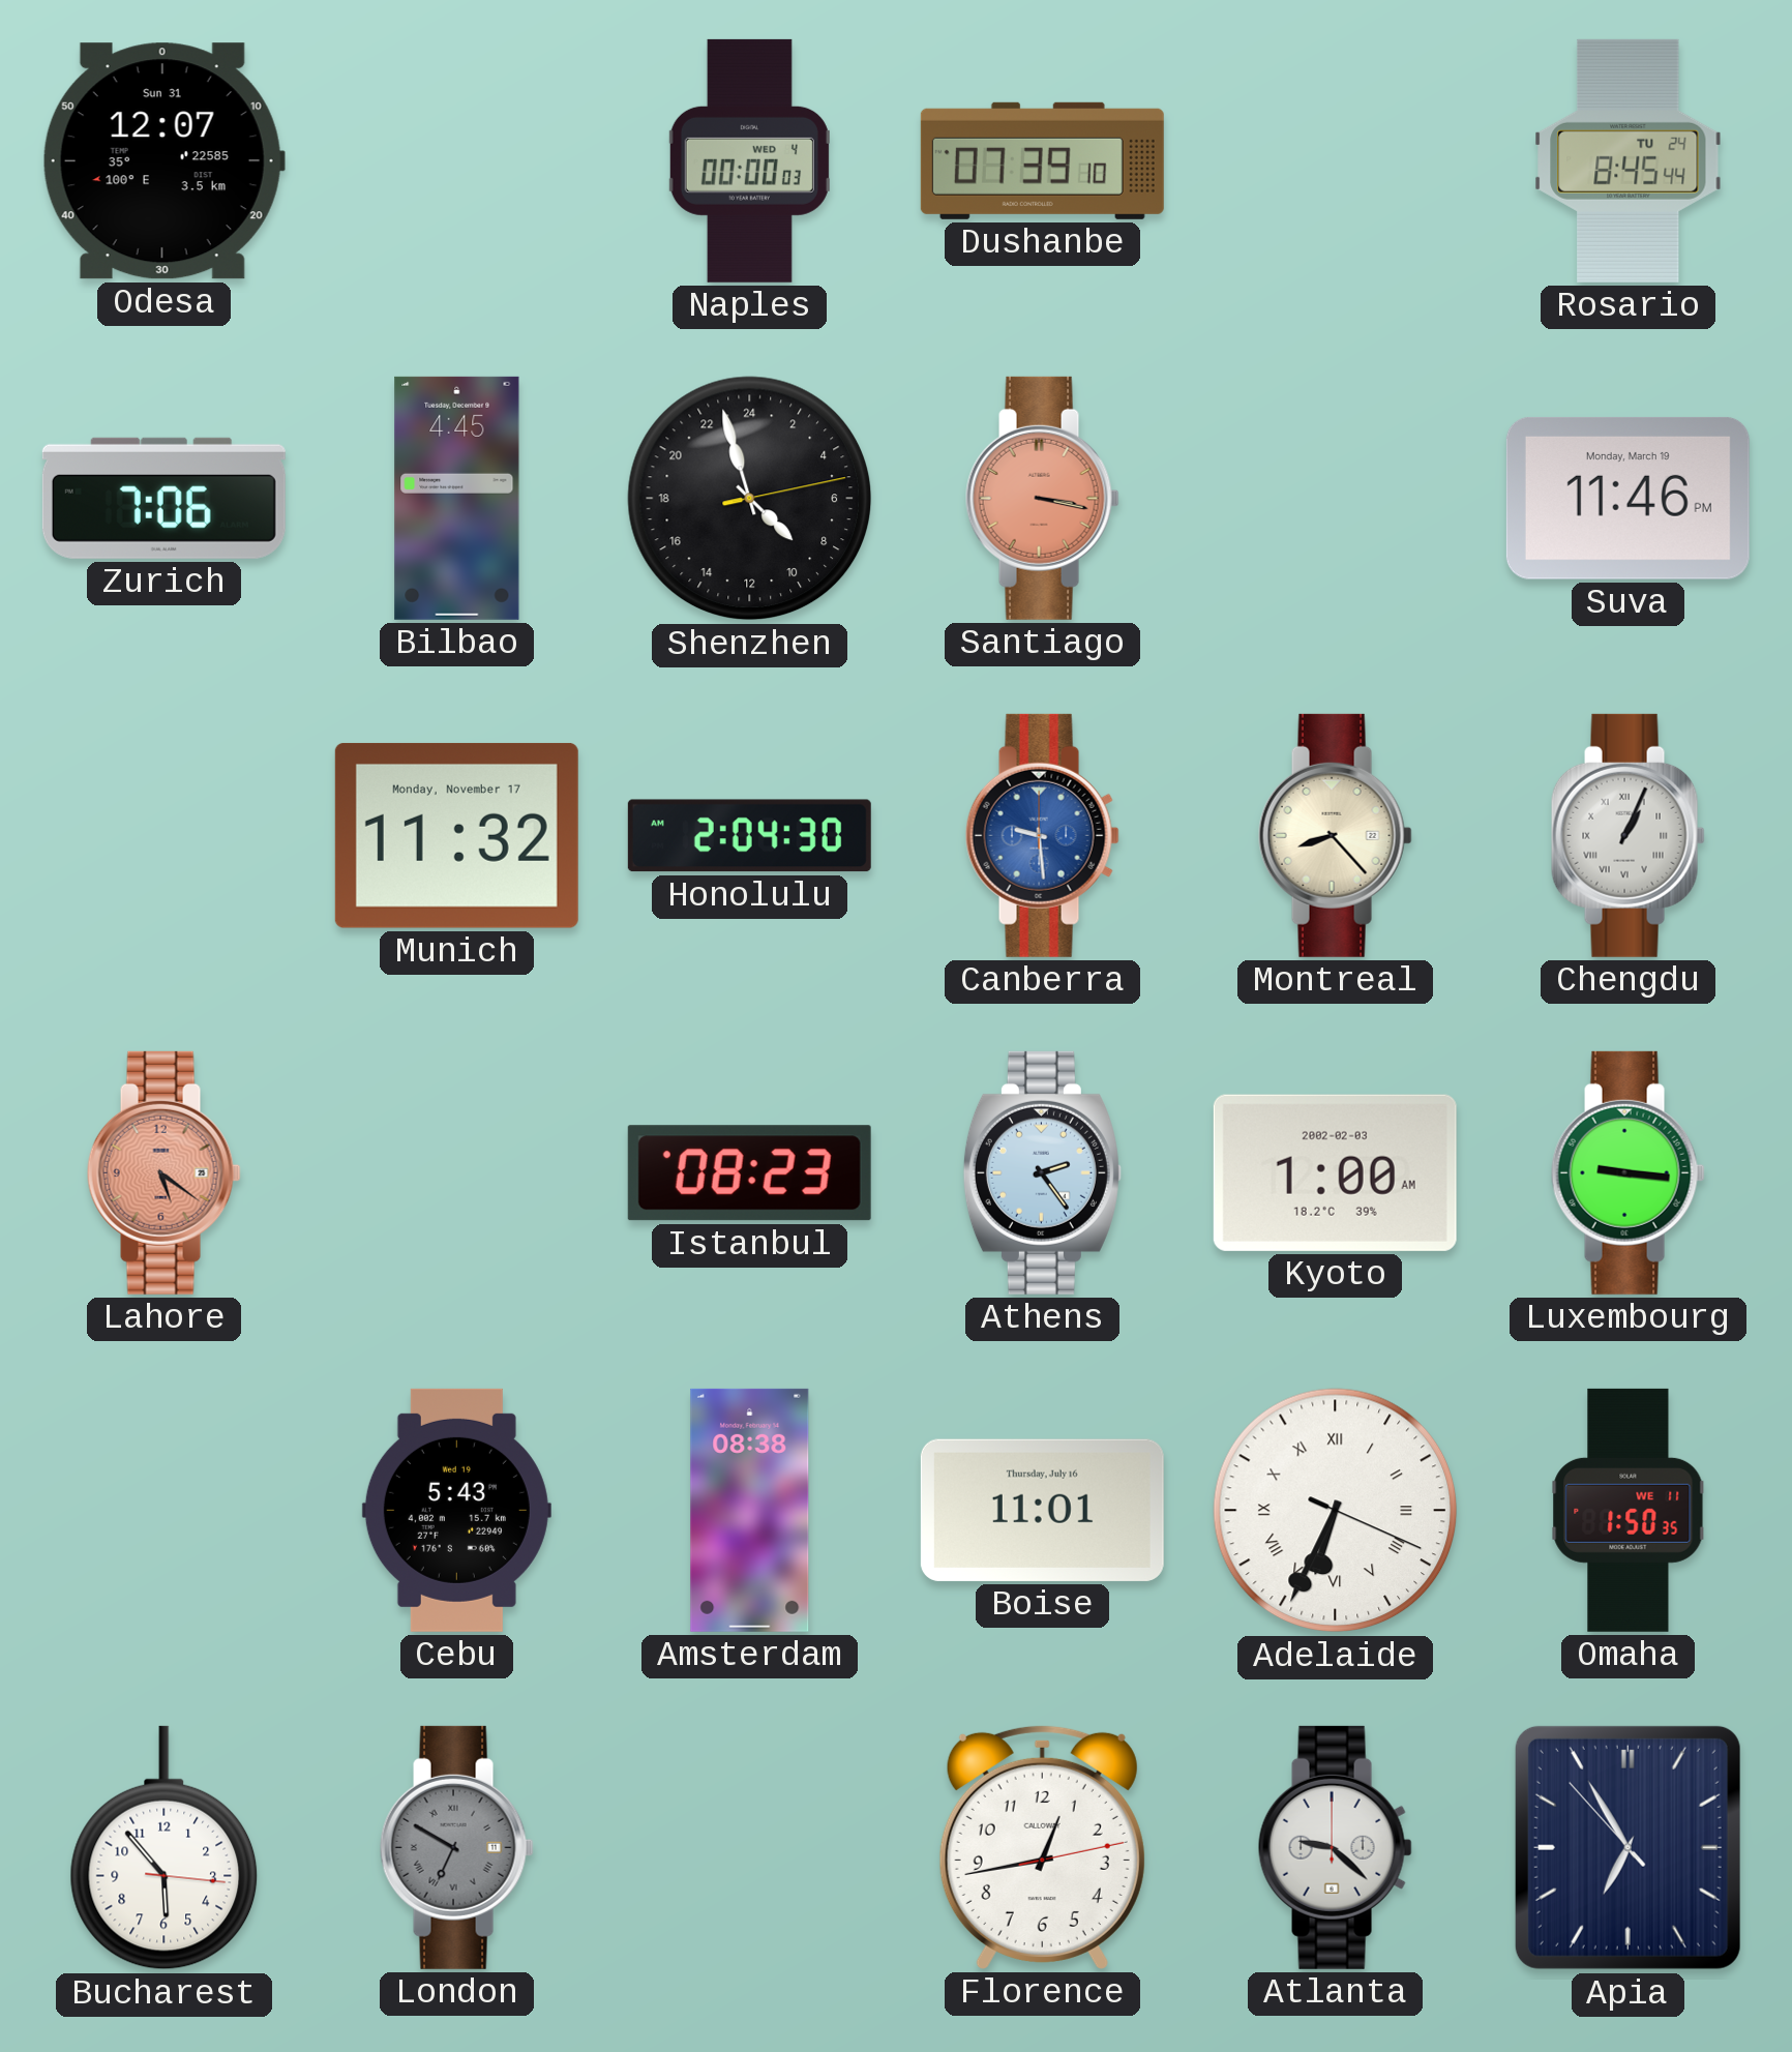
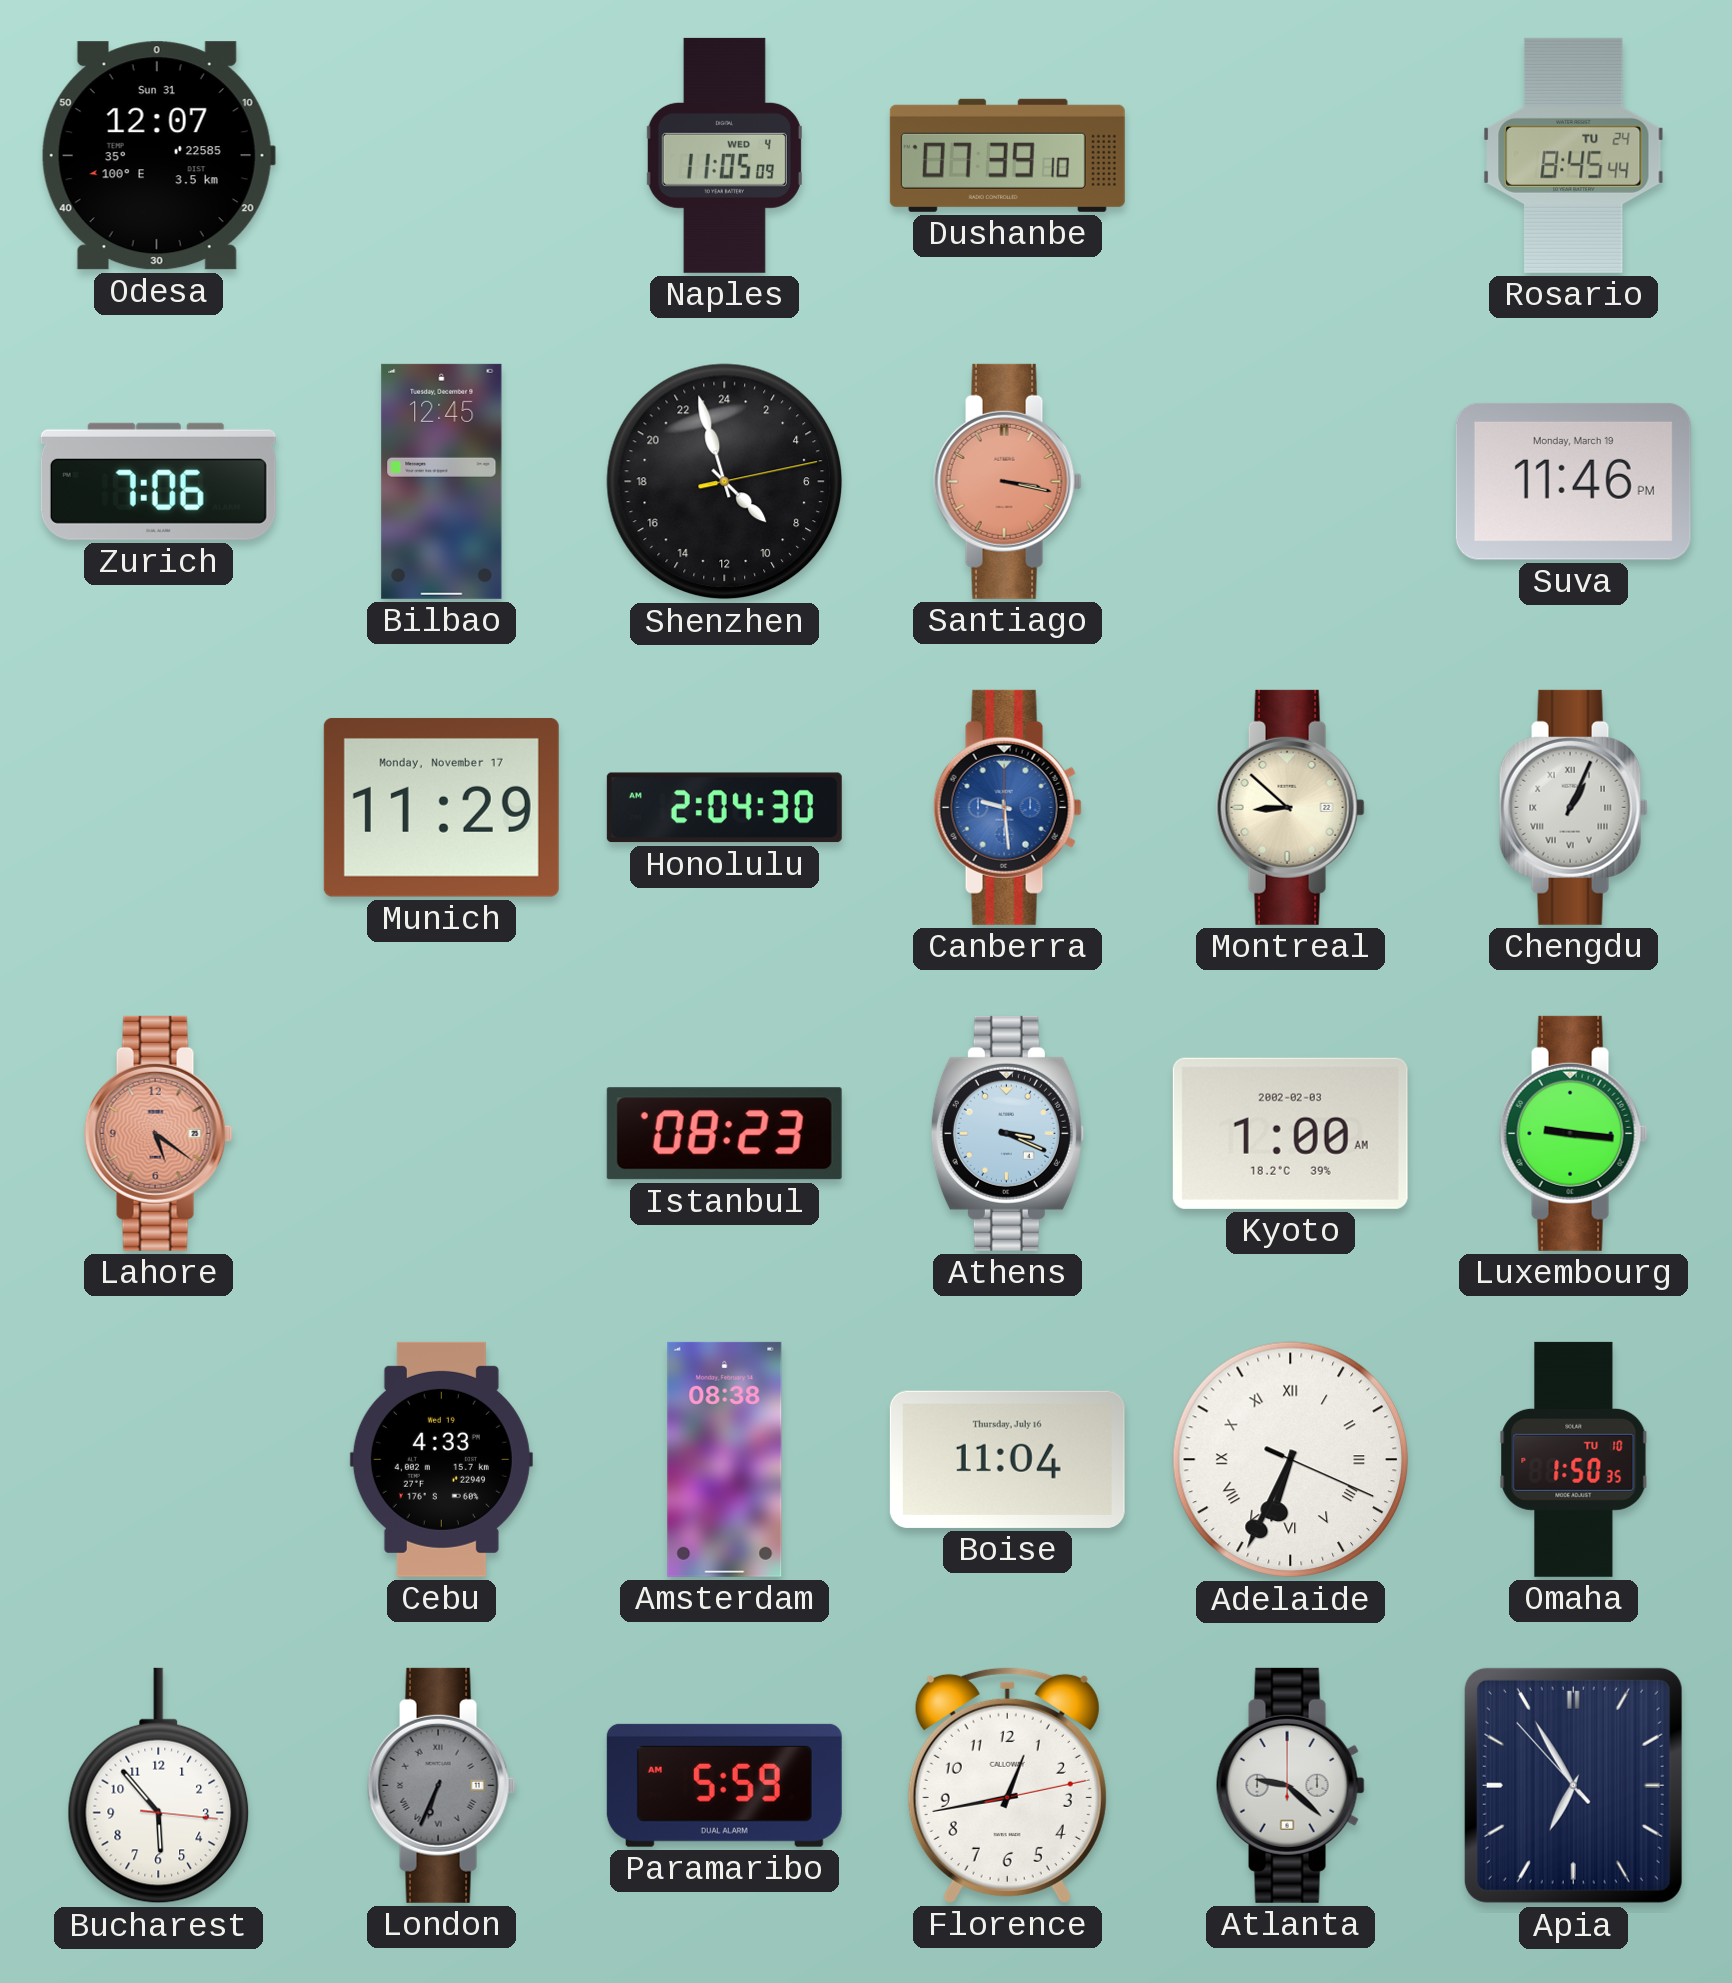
Naples: 00:00 -> 11:05 (724, 155)
Bilbao: 4:45 -> 12:45 (442, 481)
Munich: 11:32 -> 11:29 (441, 807)
Montreal: 8:23 -> 8:52 (1290, 807)
Athens: 2:24 -> 3:19 (1007, 1133)
Cebu: 5:43 -> 4:33 (441, 1459)
Boise: 11:01 -> 11:04 (1007, 1459)
Omaha date: WE 11 -> TU 10 (1574, 1459)
London: 6:50 -> 6:34 (441, 1785)
Paramaribo: none -> 5:59 (724, 1785)
